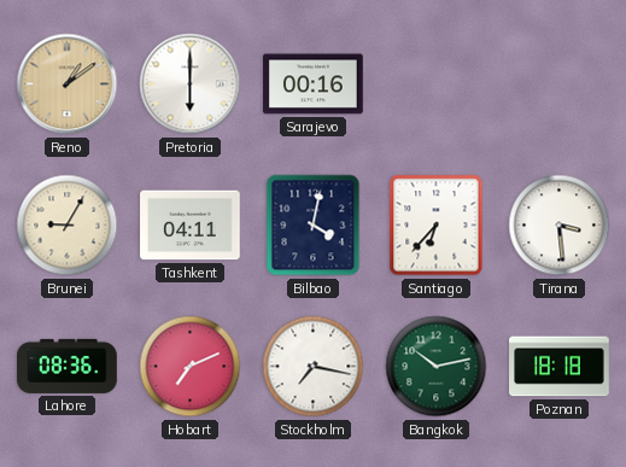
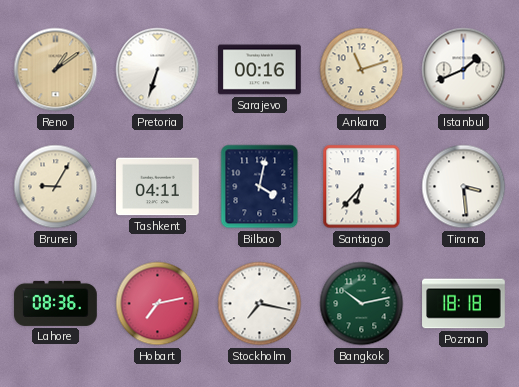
Pretoria: 6:00 -> 6:33 (158, 70)
Ankara: none -> 11:12 (362, 70)
Istanbul: none -> 1:41 (464, 70)
Hobart: 7:11 -> 7:13 (158, 304)
